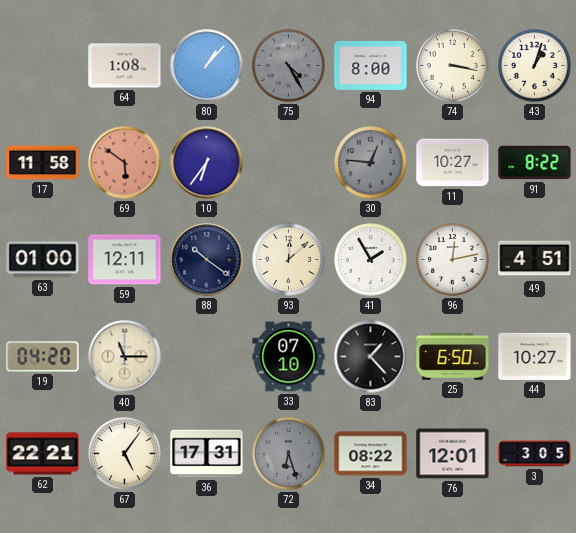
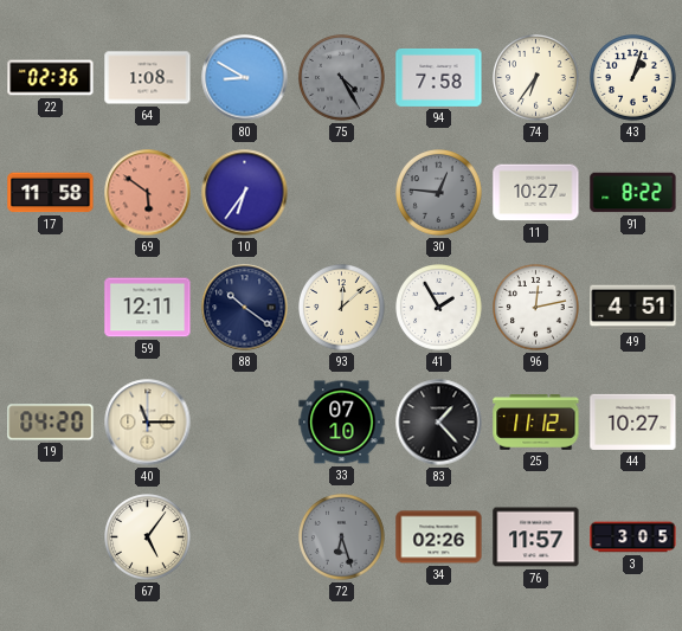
22: none -> 02:36 (51, 78)
80: 1:07 -> 8:50 (245, 78)
94: 8:00 -> 7:58 (439, 77)
74: 3:17 -> 6:36 (536, 78)
63: 01:00 -> none (43, 260)
25: 6:50 -> 11:12 (536, 423)
62: 22:21 -> none (43, 454)
36: 17:31 -> none (207, 454)
34: 08:22 -> 02:26 (439, 537)
76: 12:01 -> 11:57 (536, 537)
